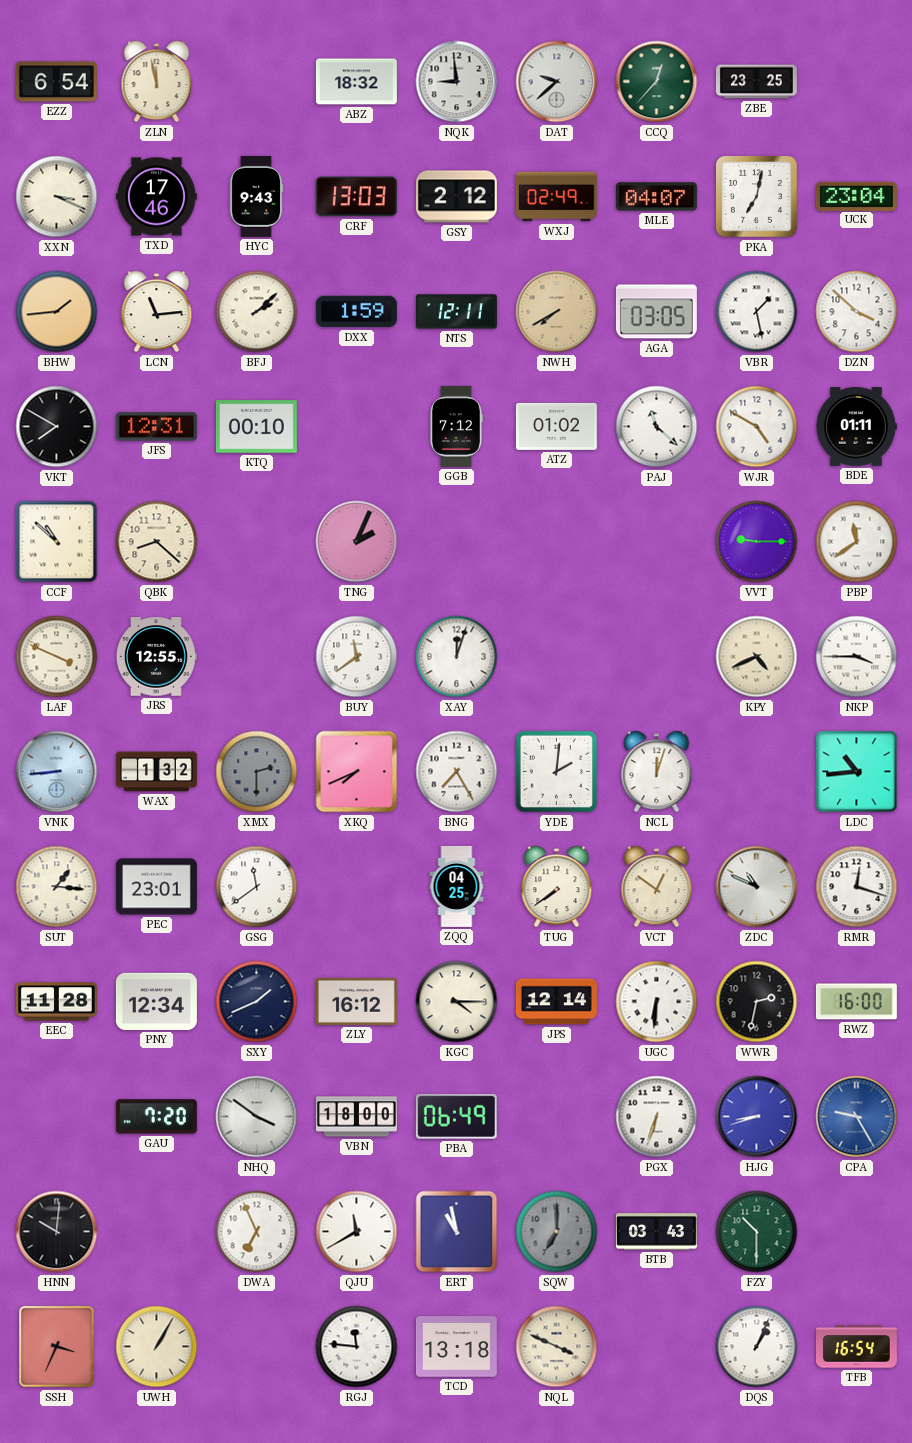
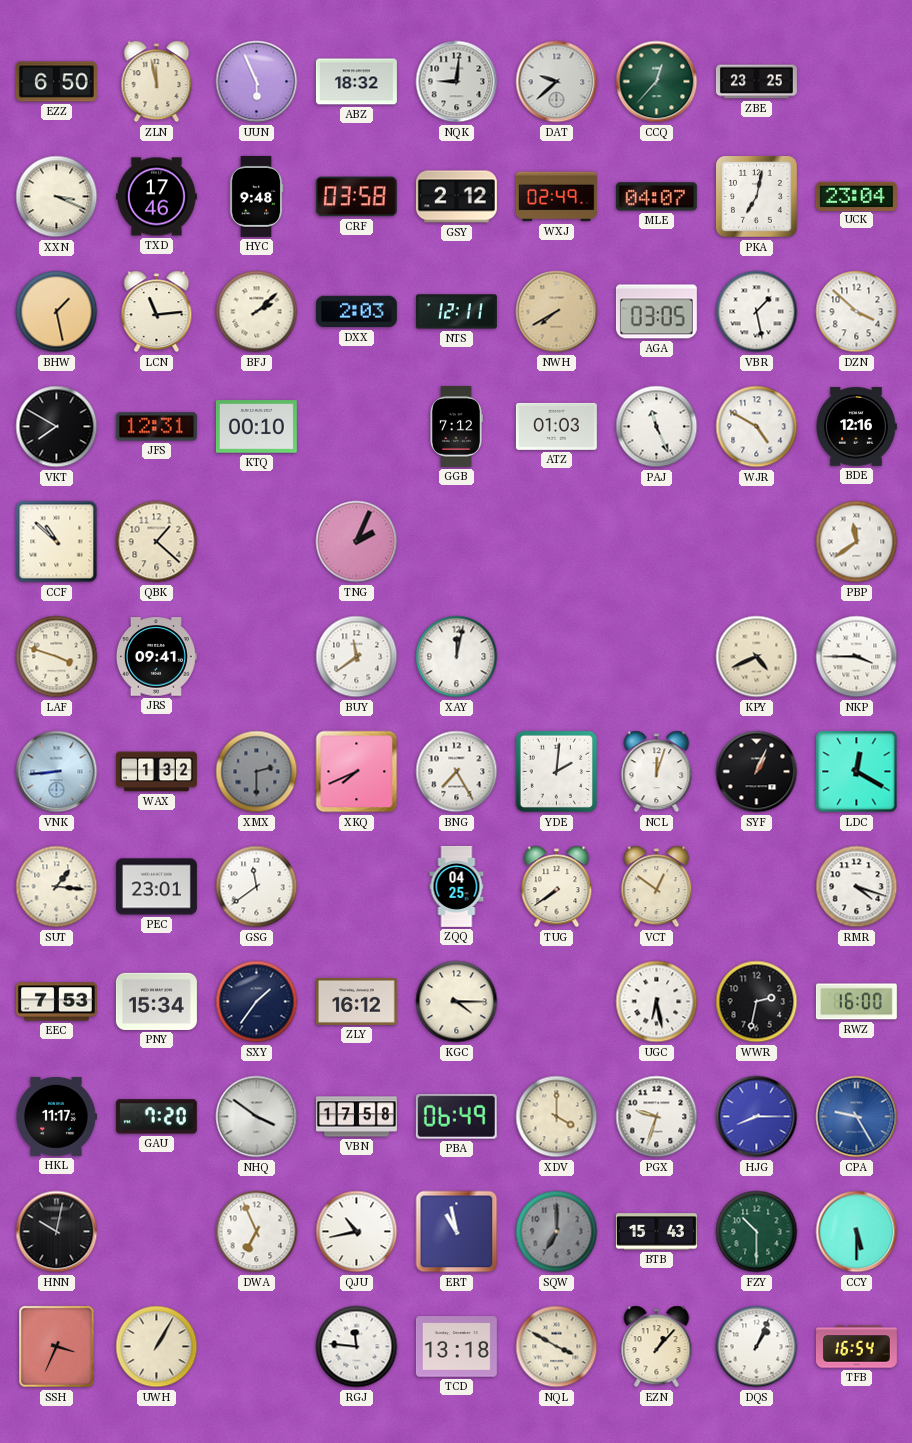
EZZ: 6:54 -> 6:50 (56, 82)
UUN: none -> 5:56 (257, 82)
NQK: 8:59 -> 9:01 (457, 82)
HYC: 9:43 -> 9:48 (256, 196)
CRF: 13:03 -> 03:58 (356, 197)
BHW: 1:44 -> 1:28 (57, 312)
DXX: 1:59 -> 2:03 (356, 312)
ATZ: 01:02 -> 01:03 (556, 426)
PAJ: 11:22 -> 11:26 (657, 427)
BDE: 01:11 -> 12:16 (856, 427)
QBK: 8:22 -> 1:22 (157, 542)
VVT: 9:15 -> none (757, 542)
LAF: 3:49 -> 3:48 (57, 657)
JRS: 12:55 -> 09:41 (156, 657)
XAY: 12:03 -> 12:02 (457, 657)
SYF: none -> 1:04 (757, 772)
LDC: 10:44 -> 12:20 (857, 772)
ZDC: 10:49 -> none (757, 887)
RMR: 12:18 -> 4:18 (857, 887)
EEC: 11:28 -> 7:53 (56, 1002)
PNY: 12:34 -> 15:34 (156, 1001)
SXY: 1:41 -> 1:36 (257, 1002)
JPS: 12:14 -> none (556, 1002)
UGC: 6:31 -> 6:28 (657, 1002)
HKL: none -> 11:17 (56, 1116)
VBN: 18:00 -> 17:58 (356, 1117)
XDV: none -> 4:00 (557, 1117)
PGX: 6:33 -> 9:33 (657, 1117)
HJG: 8:42 -> 8:15 (757, 1117)
HNN: 10:01 -> 10:02 (57, 1232)
QJU: 11:40 -> 10:43 (357, 1232)
BTB: 03:43 -> 15:43 (656, 1232)
CCY: none -> 5:30 (857, 1232)
NQL: 3:49 -> 3:50 (557, 1347)
EZN: none -> 1:07 (657, 1347)
